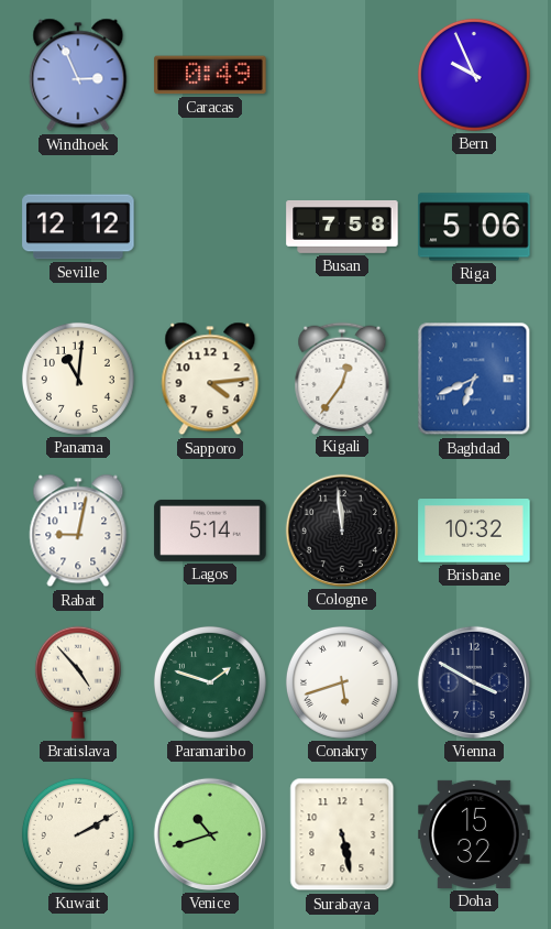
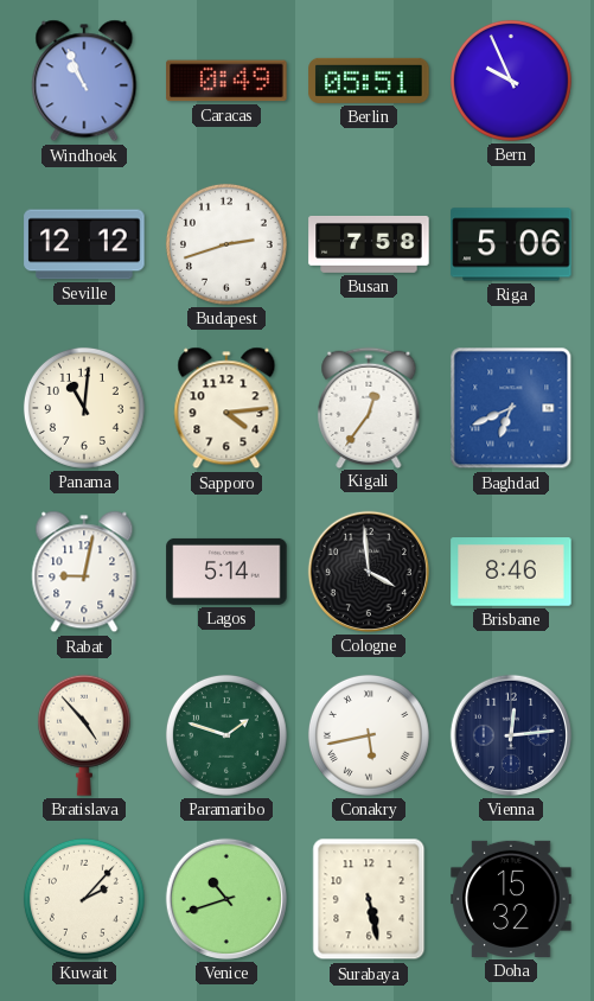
Windhoek: 2:56 -> 10:56 (84, 81)
Berlin: none -> 05:51 (369, 81)
Budapest: none -> 2:42 (226, 244)
Cologne: 11:59 -> 3:59 (369, 572)
Brisbane: 10:32 -> 8:46 (511, 572)
Conakry: 5:42 -> 5:43 (369, 735)
Vienna: 3:50 -> 12:14 (511, 735)
Kuwait: 2:10 -> 2:07 (84, 899)
